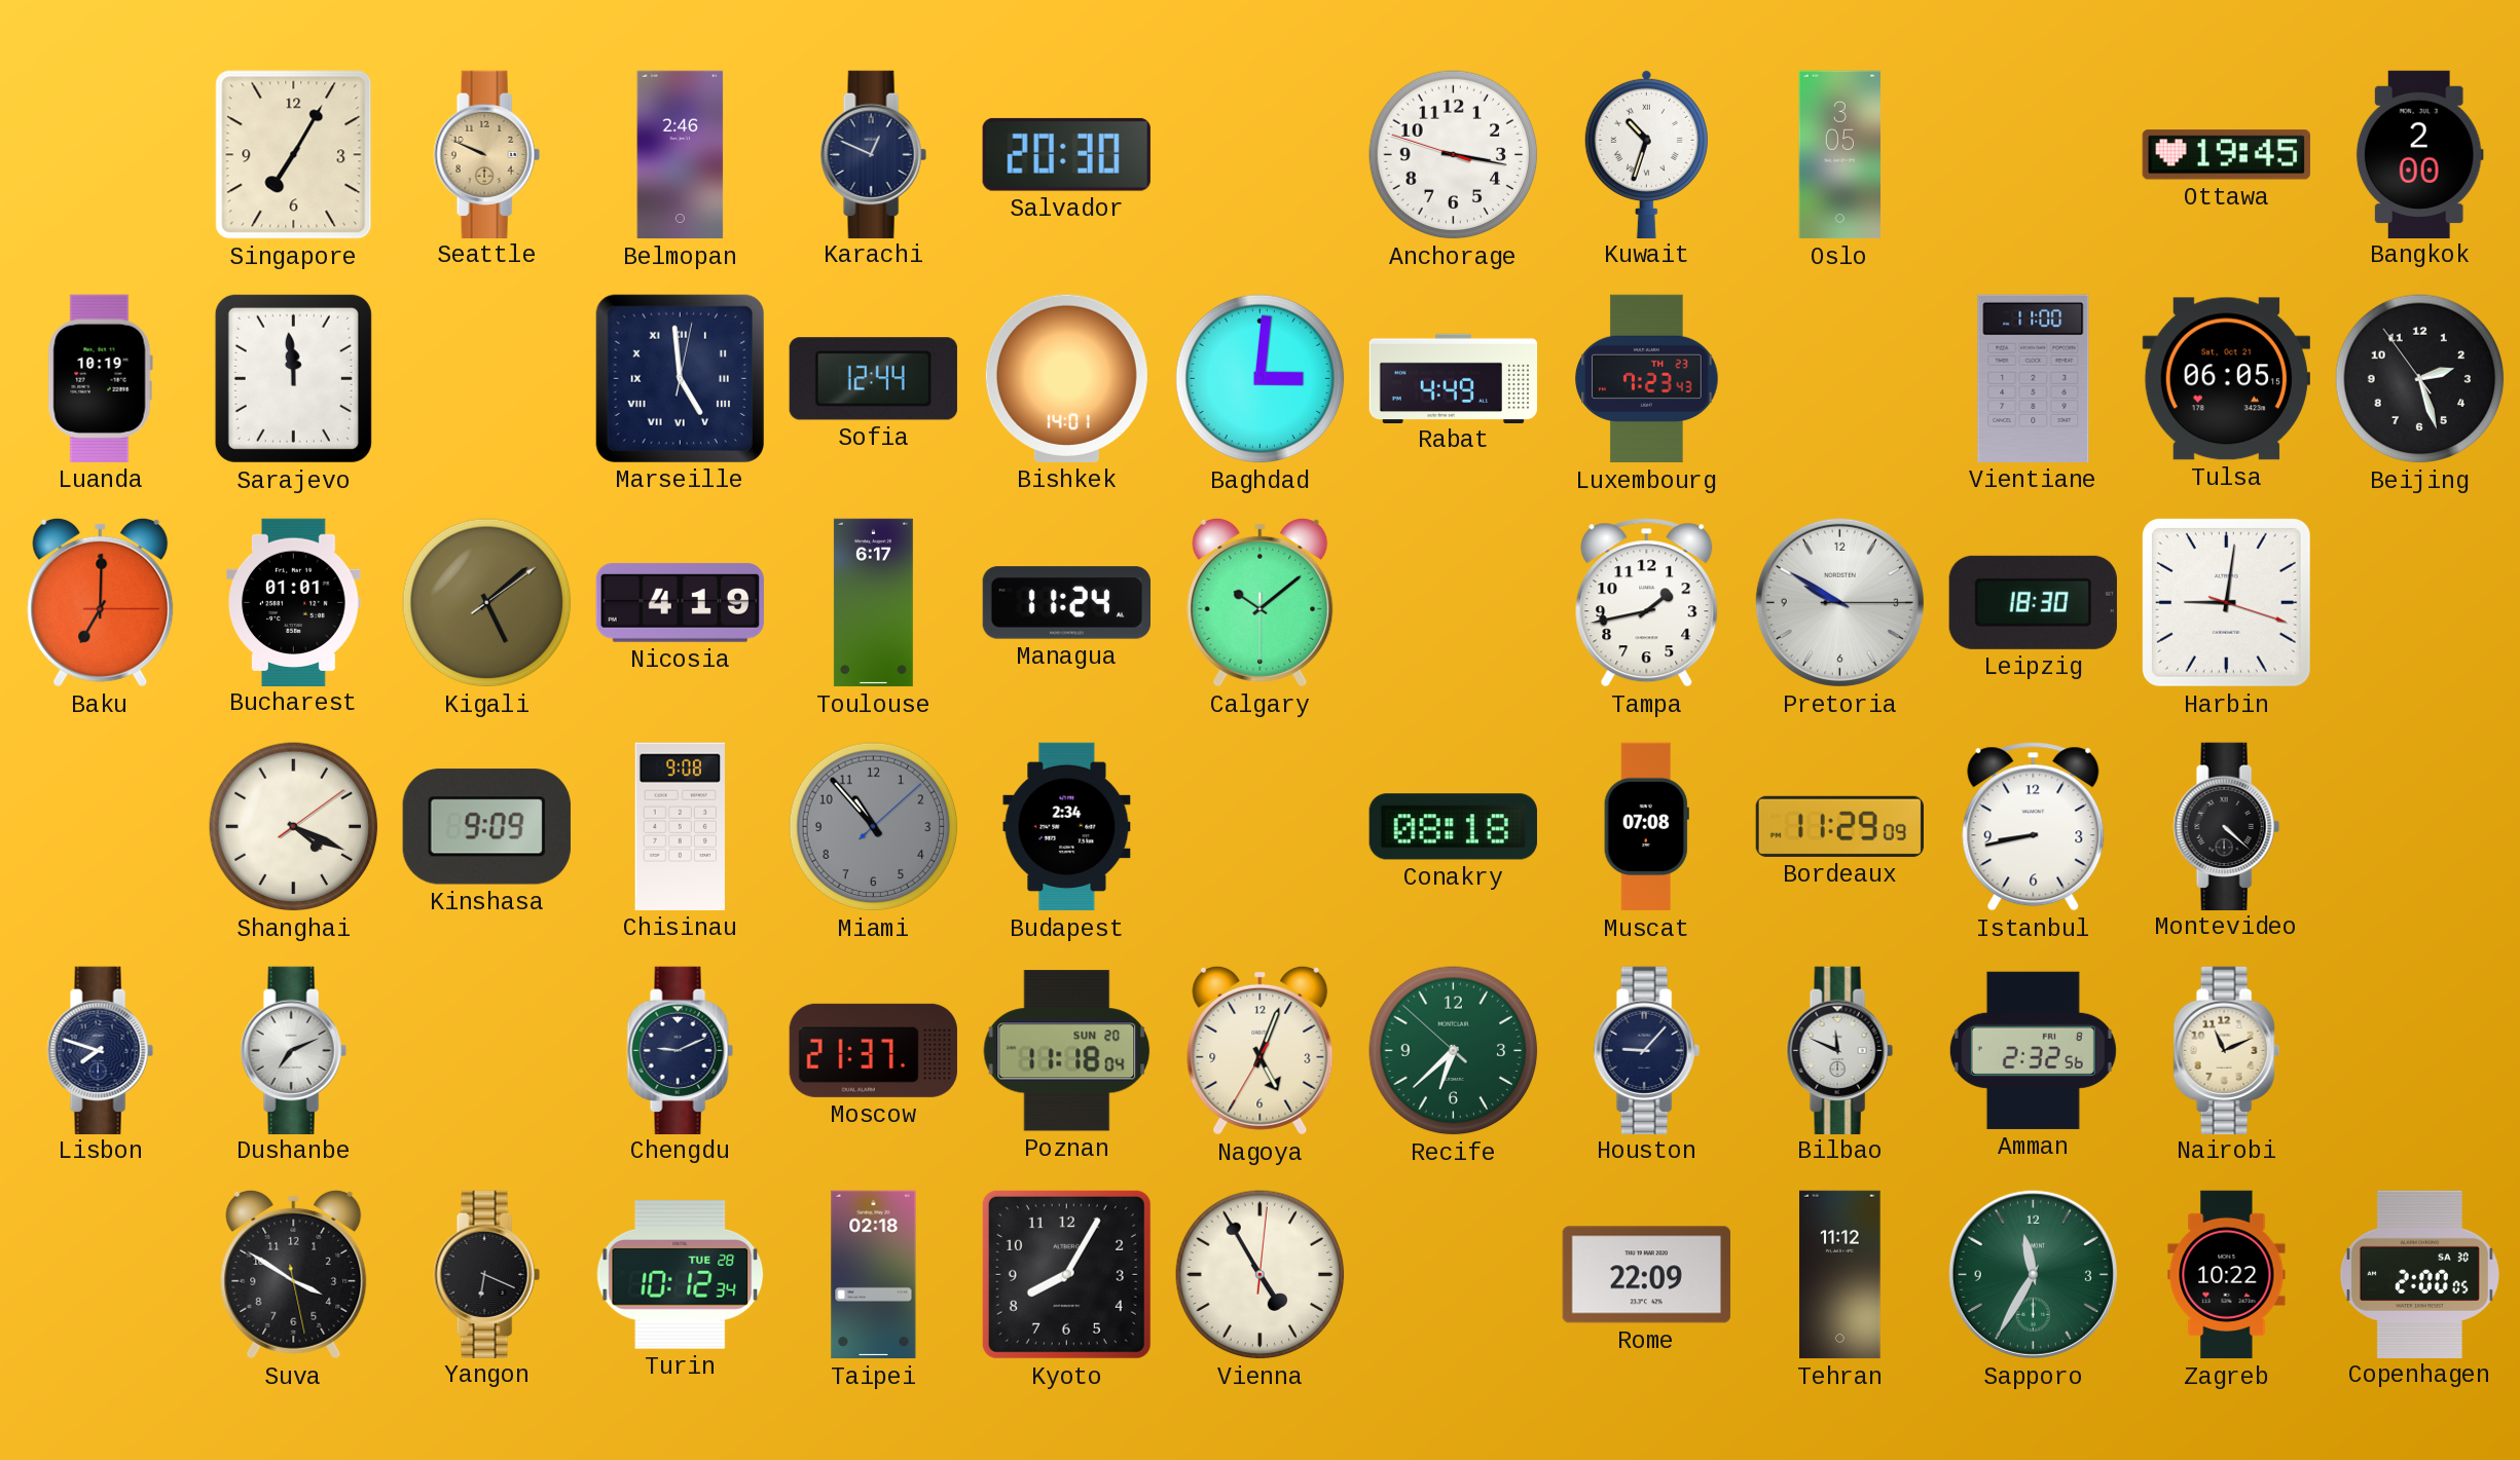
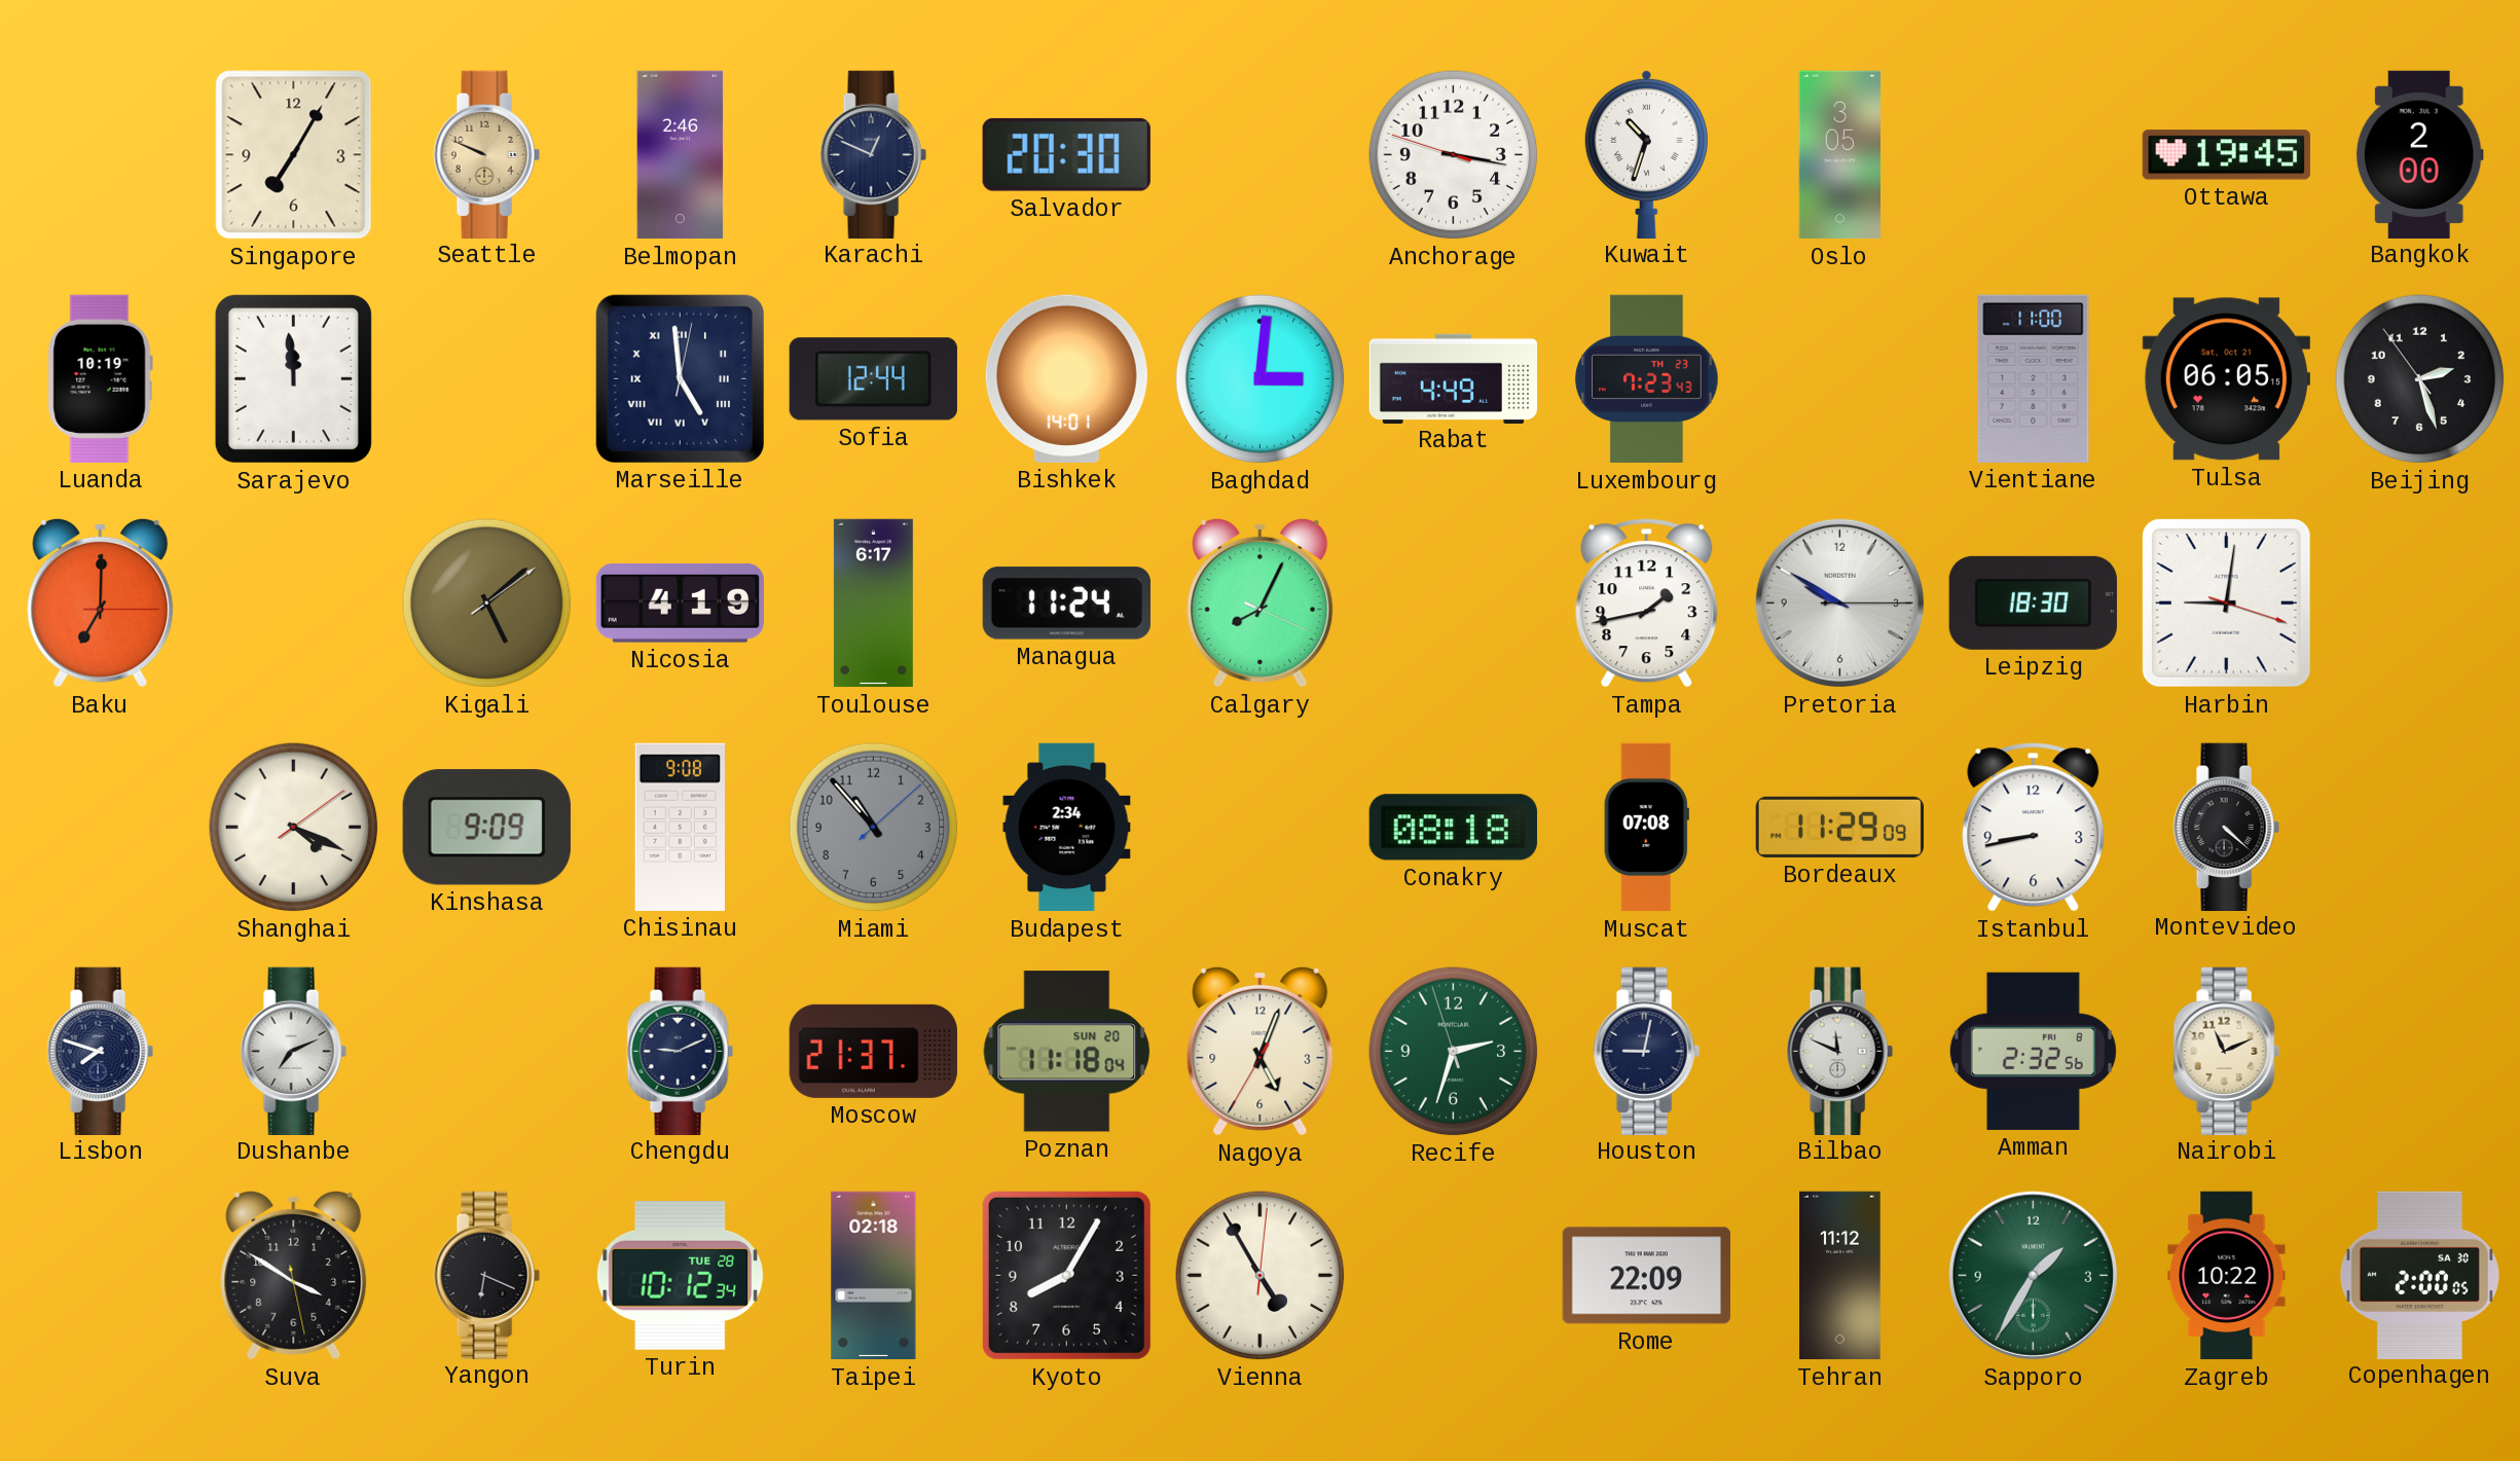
Bucharest: 01:01 -> none (294, 602)
Calgary: 10:08 -> 8:04 (1261, 602)
Recife: 6:37 -> 2:32 (1454, 1052)
Houston: 9:07 -> 9:02 (1646, 1051)
Sapporo: 11:35 -> 1:35 (2033, 1275)
